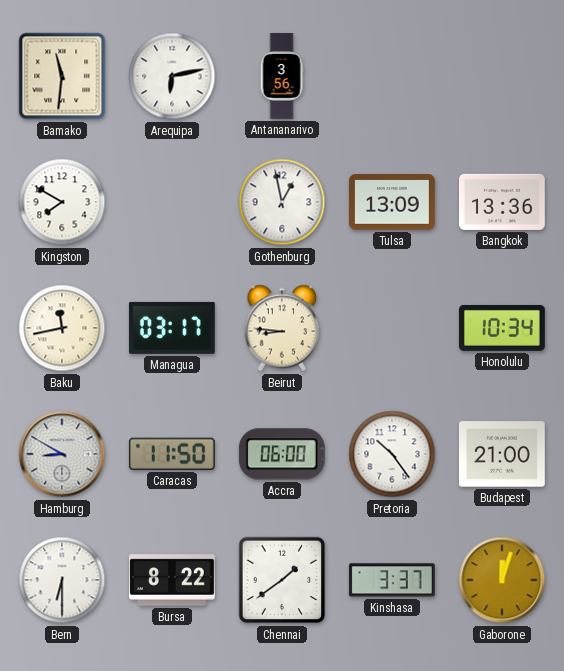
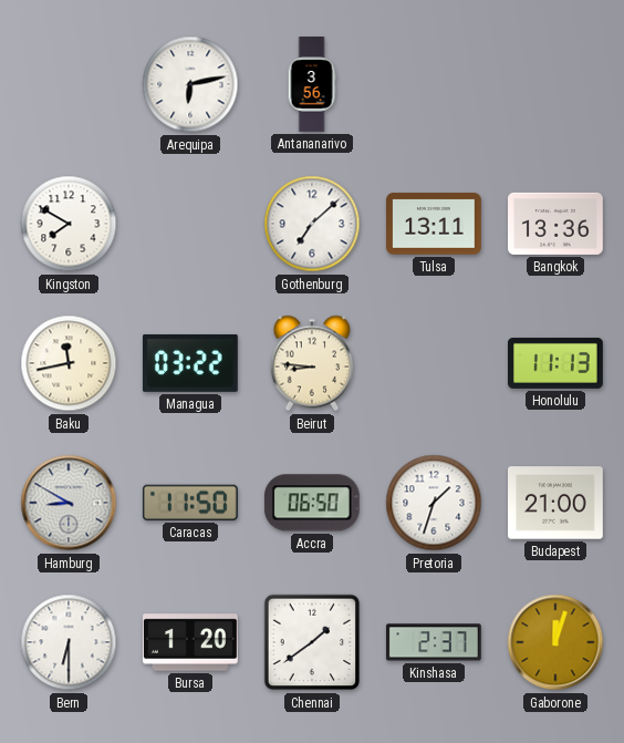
Bamako: 11:31 -> none (62, 76)
Gothenburg: 12:58 -> 7:08 (312, 224)
Tulsa: 13:09 -> 13:11 (435, 224)
Managua: 03:17 -> 03:22 (190, 363)
Honolulu: 10:34 -> 11:13 (557, 363)
Accra: 06:00 -> 06:50 (312, 503)
Pretoria: 10:24 -> 1:33 (434, 503)
Bursa: 8:22 -> 1:20 (191, 642)
Kinshasa: 3:37 -> 2:37 (434, 642)
